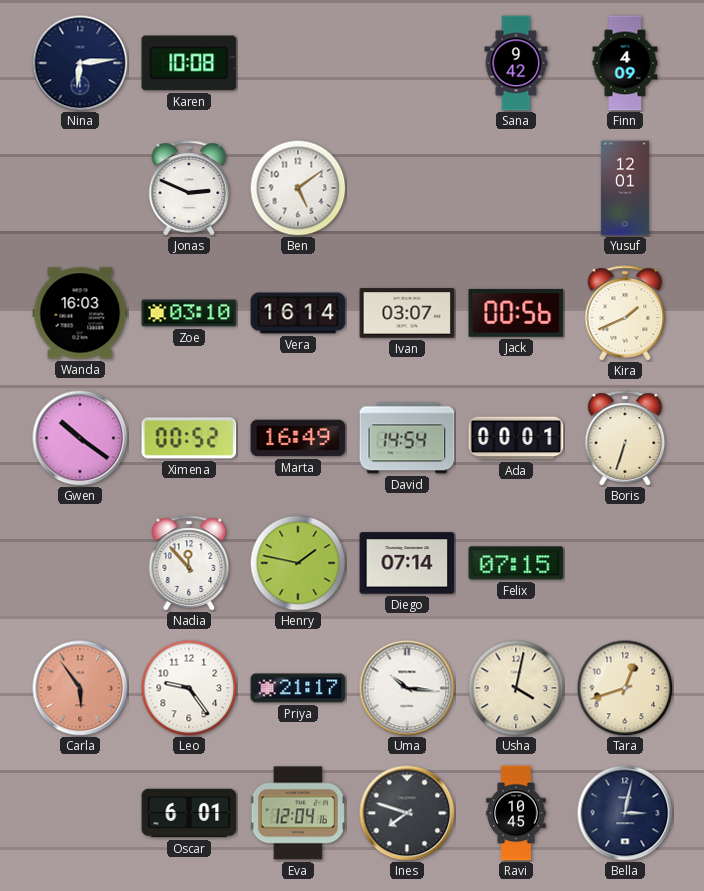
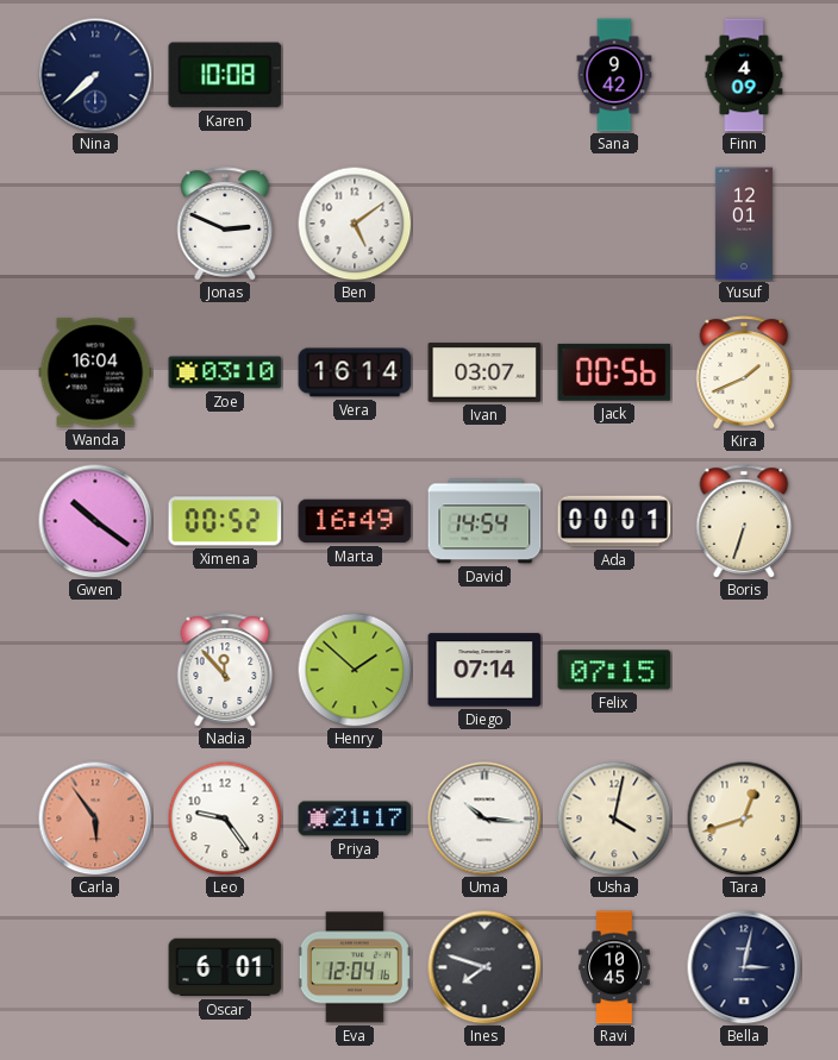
Nina: 6:14 -> 7:38 (95, 75)
Wanda: 16:03 -> 16:04 (95, 372)
Henry: 1:47 -> 1:52 (355, 670)
